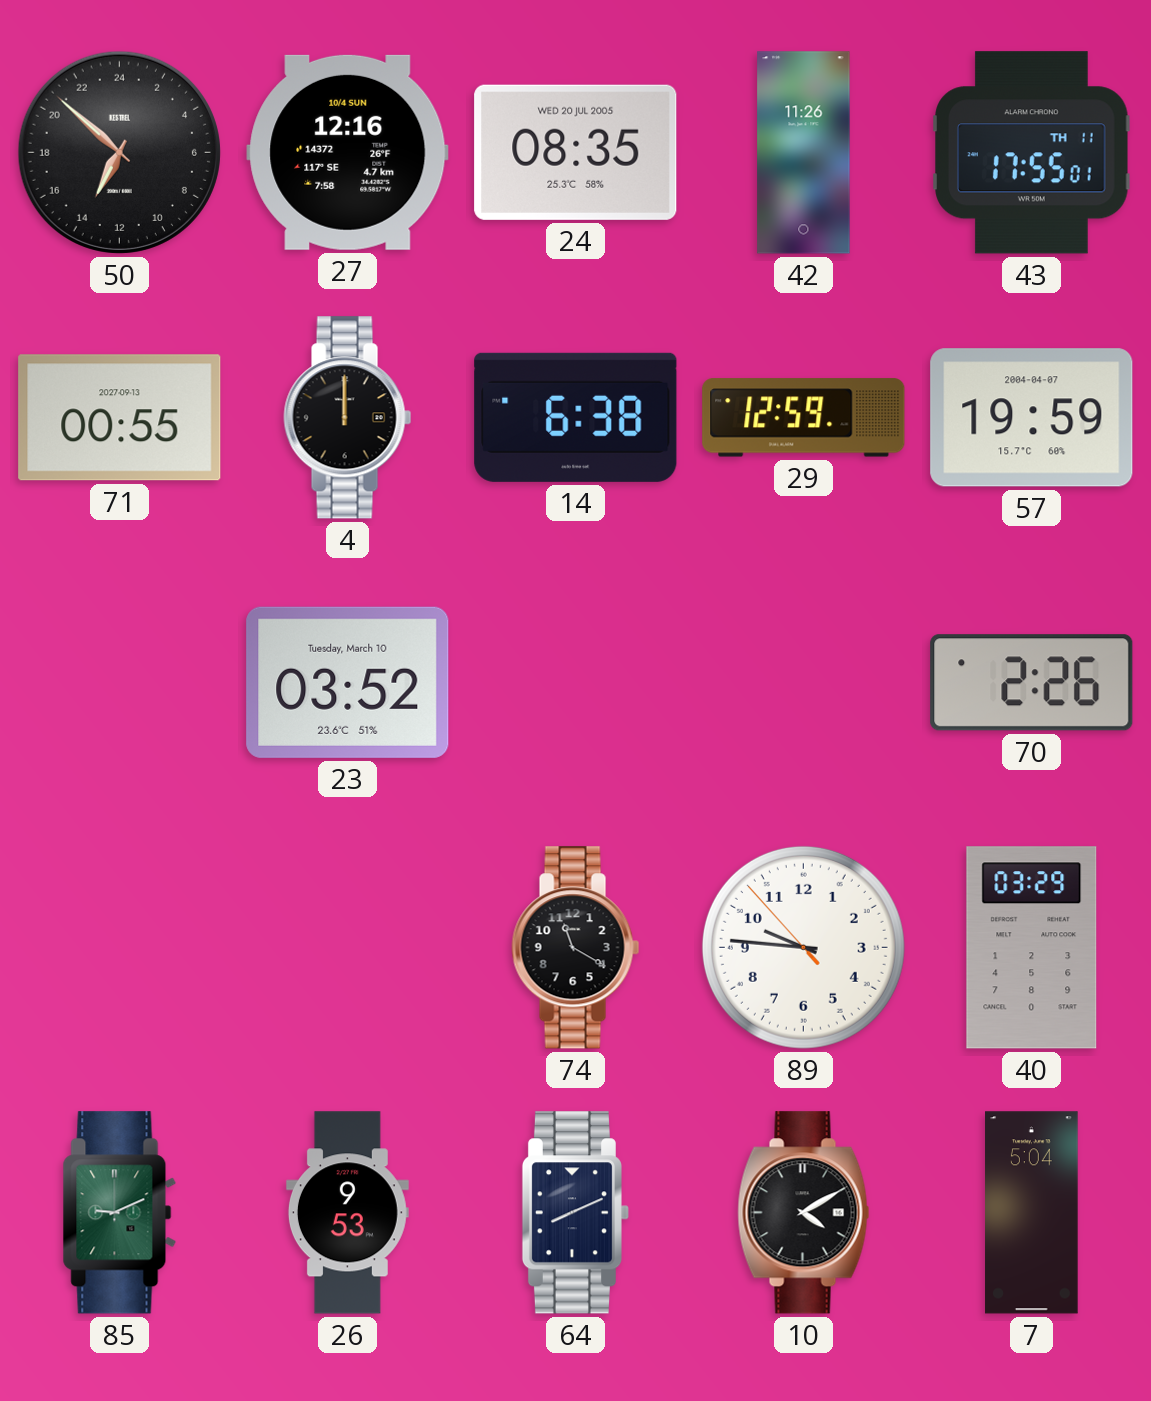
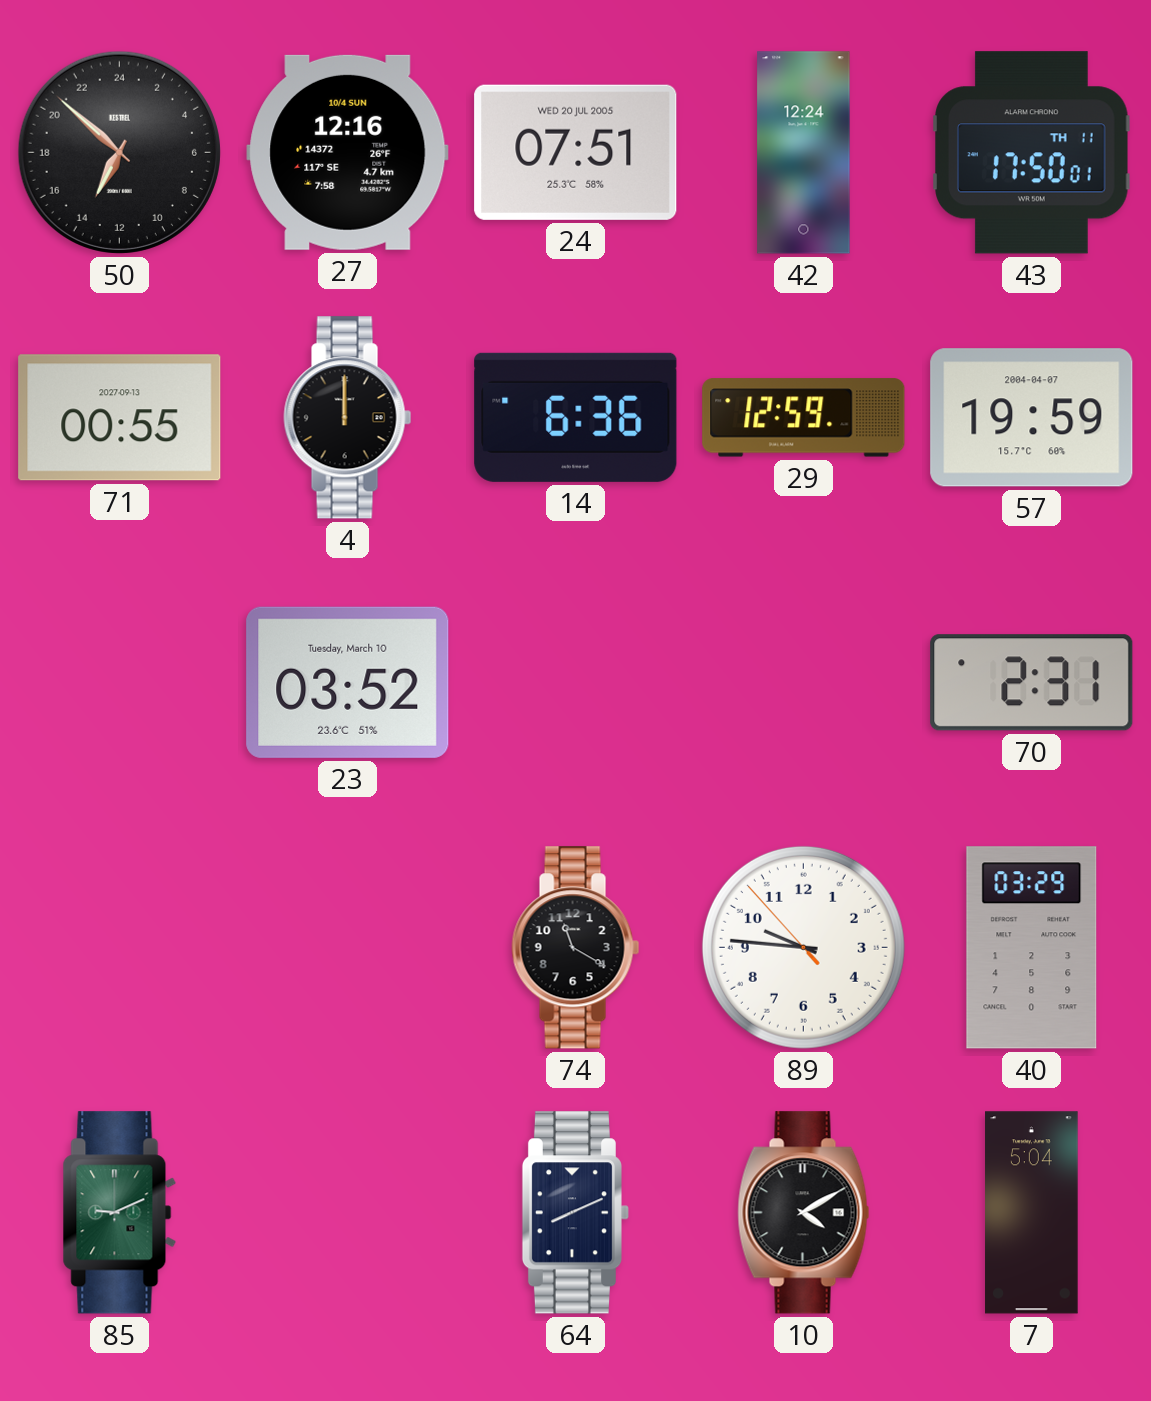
24: 08:35 -> 07:51 (576, 152)
42: 11:26 -> 12:24 (804, 153)
43: 17:55 -> 17:50 (1032, 153)
14: 6:38 -> 6:36 (576, 417)
70: 2:26 -> 2:31 (1032, 683)
26: 9:53 -> none (347, 1213)
